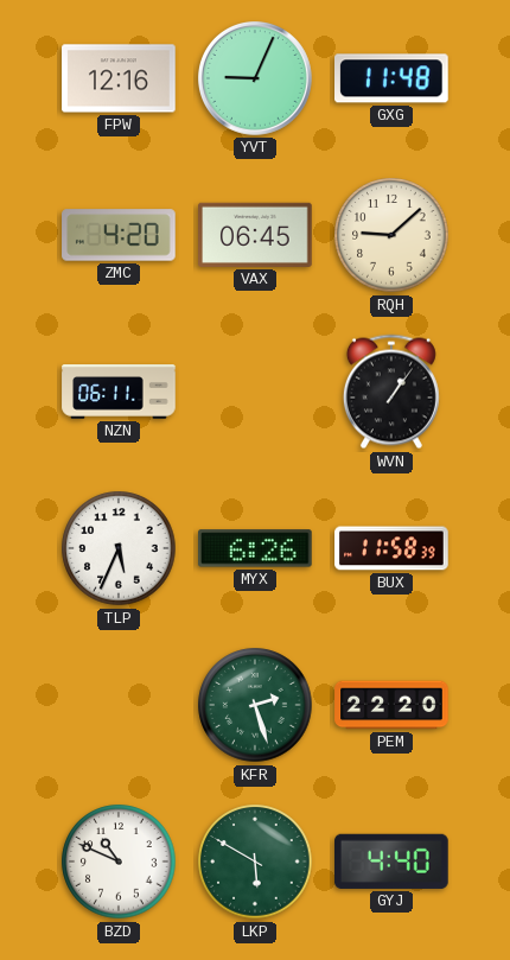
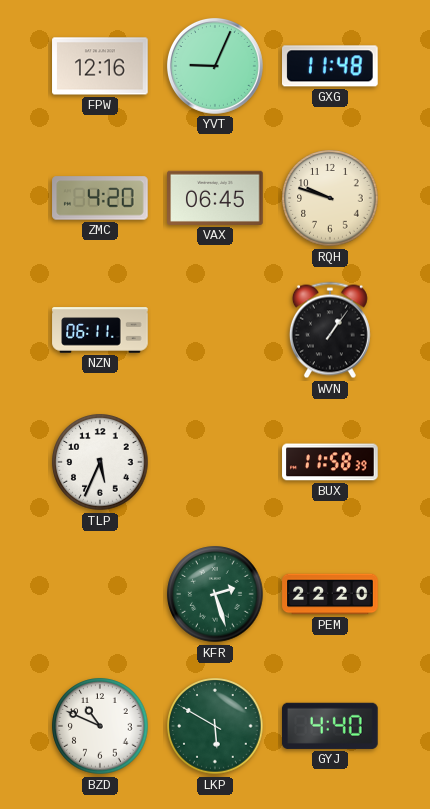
RQH: 9:08 -> 9:48 (330, 198)
MYX: 6:26 -> none (256, 548)
